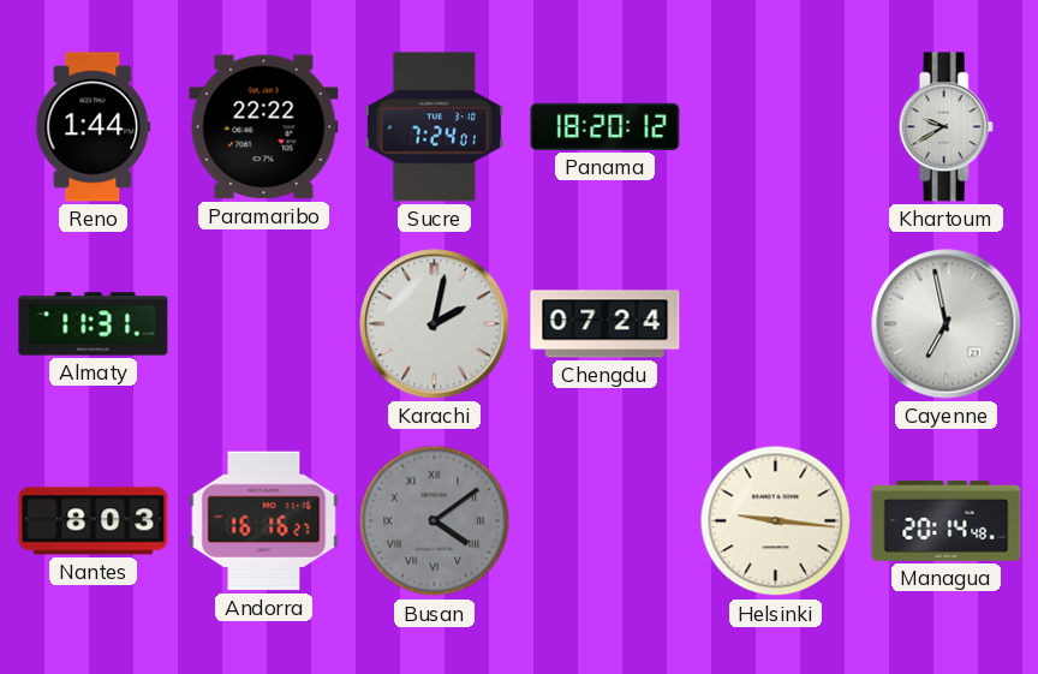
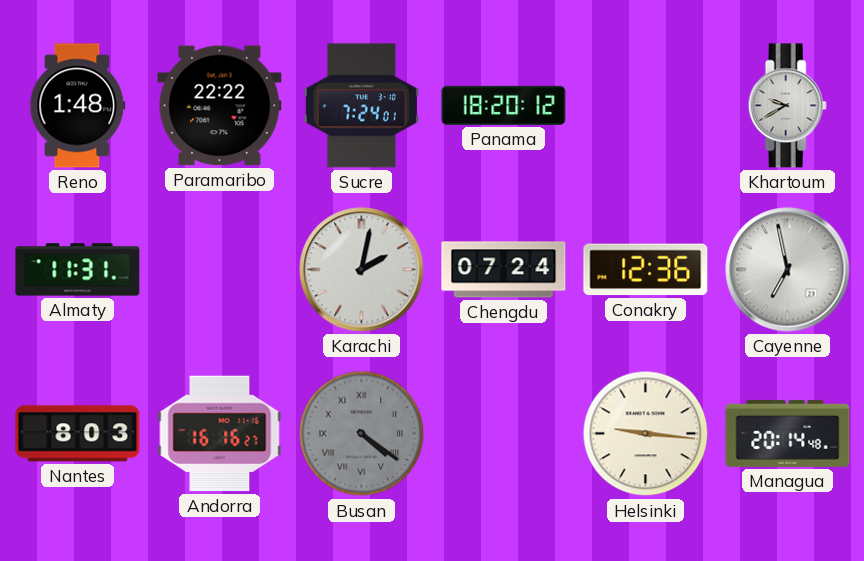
Reno: 1:44 -> 1:48 (78, 106)
Conakry: none -> 12:36 (646, 270)
Busan: 4:09 -> 4:21 (362, 434)
